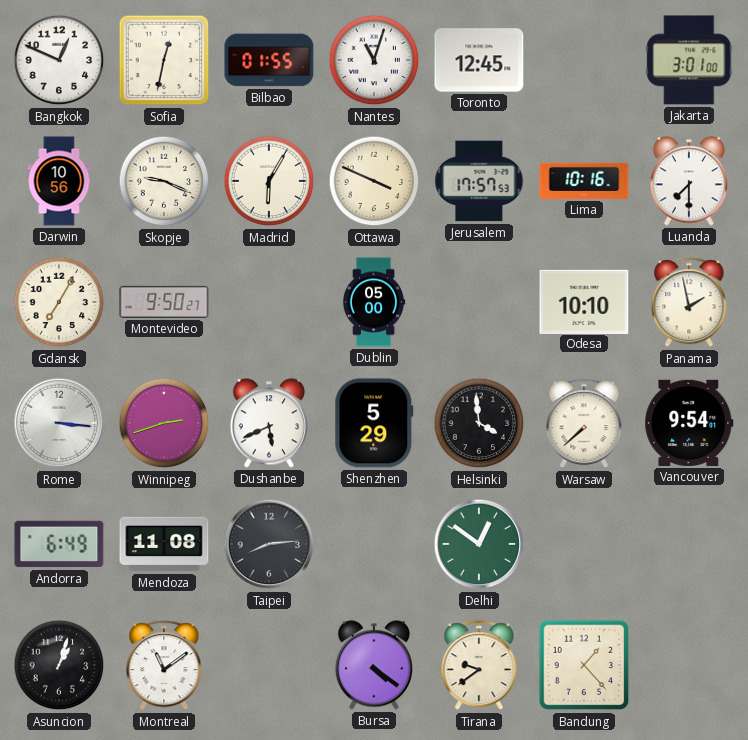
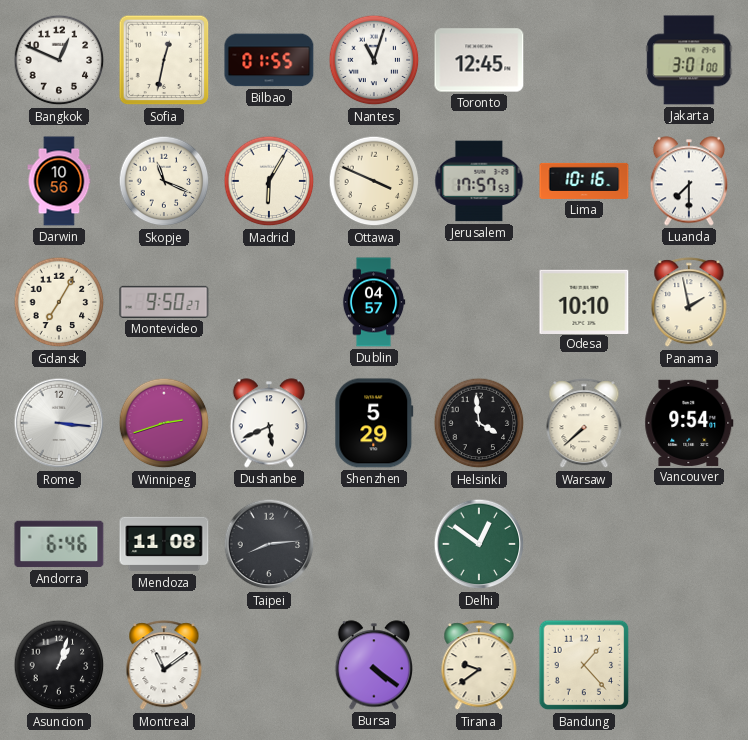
Skopje: 9:19 -> 11:19 (164, 181)
Dublin: 05:00 -> 04:57 (374, 302)
Andorra: 6:49 -> 6:46 (59, 544)
